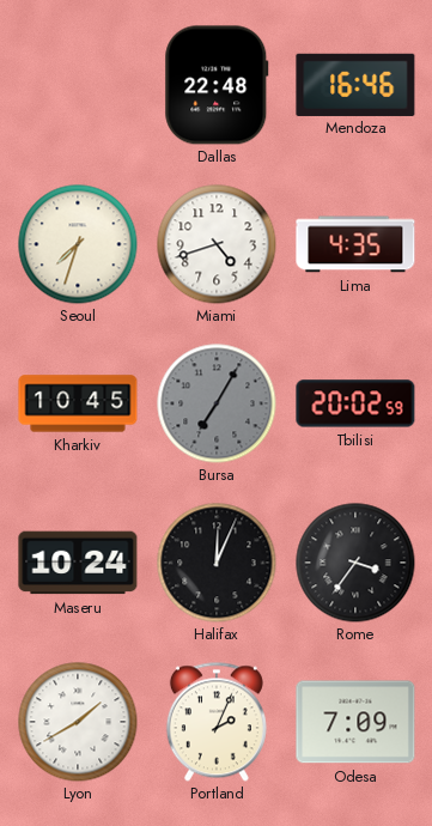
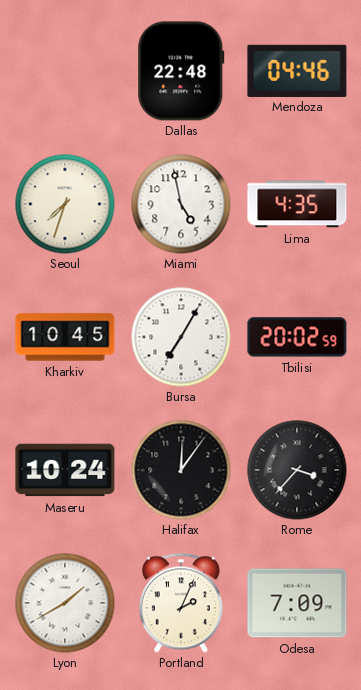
Mendoza: 16:46 -> 04:46 (297, 70)
Miami: 4:42 -> 4:58 (181, 204)
Bursa dial: grey -> white (181, 337)
Halifax: 12:04 -> 12:06 (181, 470)
Rome: 3:36 -> 3:37 (297, 470)
